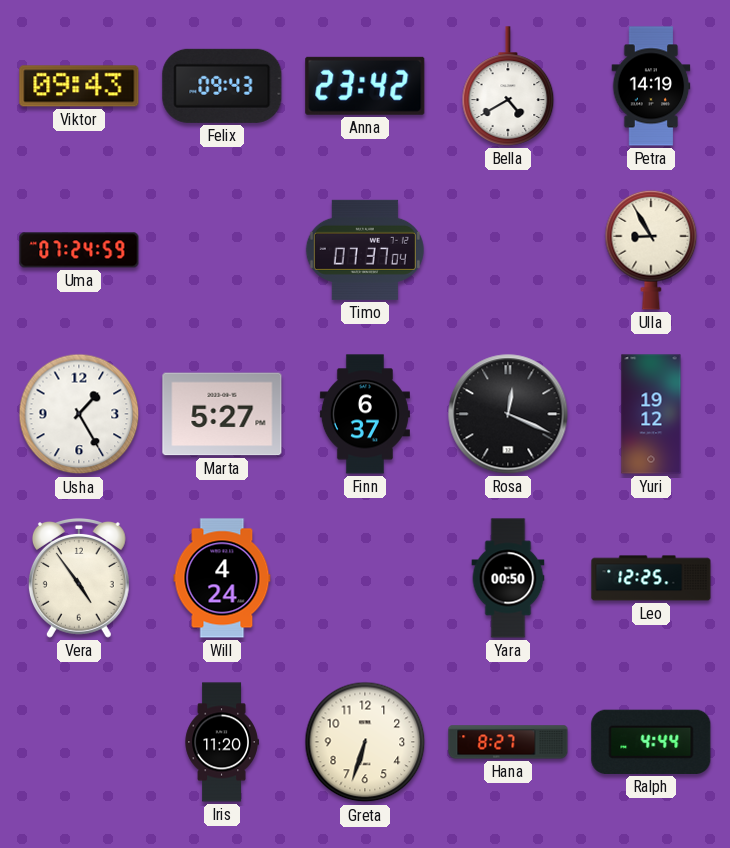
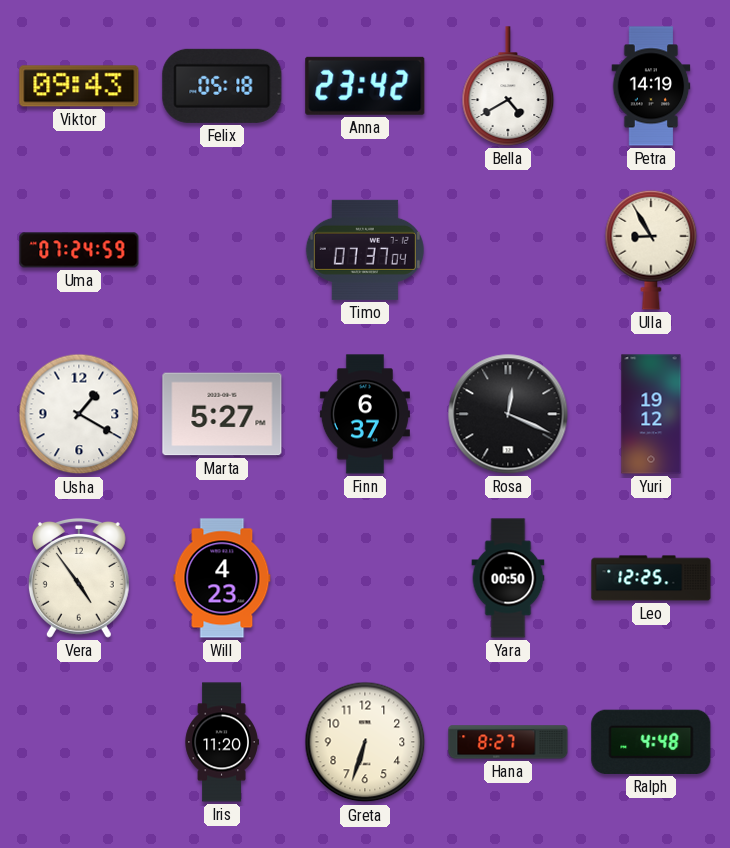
Felix: 09:43 -> 05:18 (222, 86)
Usha: 1:25 -> 1:20 (79, 414)
Will: 4:24 -> 4:23 (222, 578)
Ralph: 4:44 -> 4:48 (651, 742)
